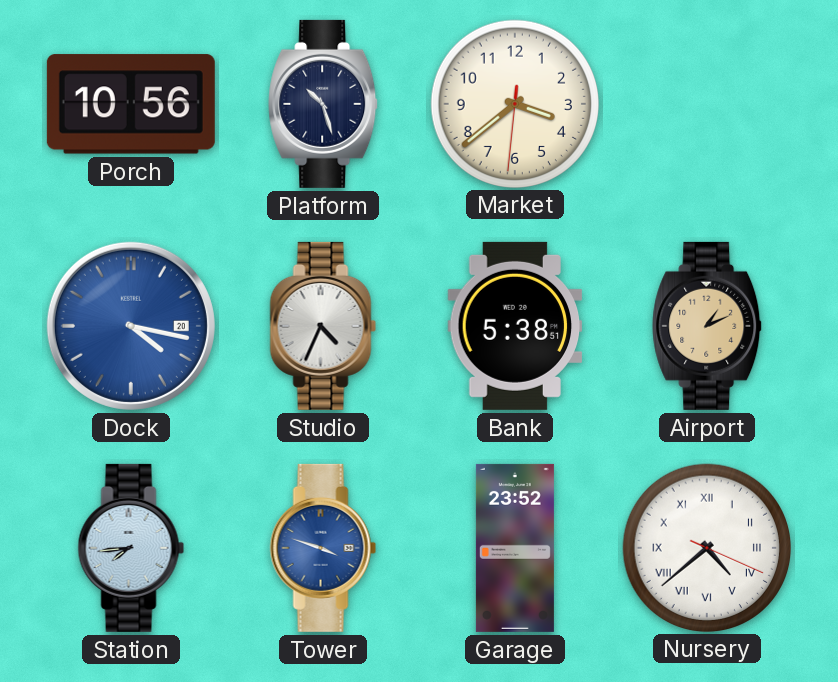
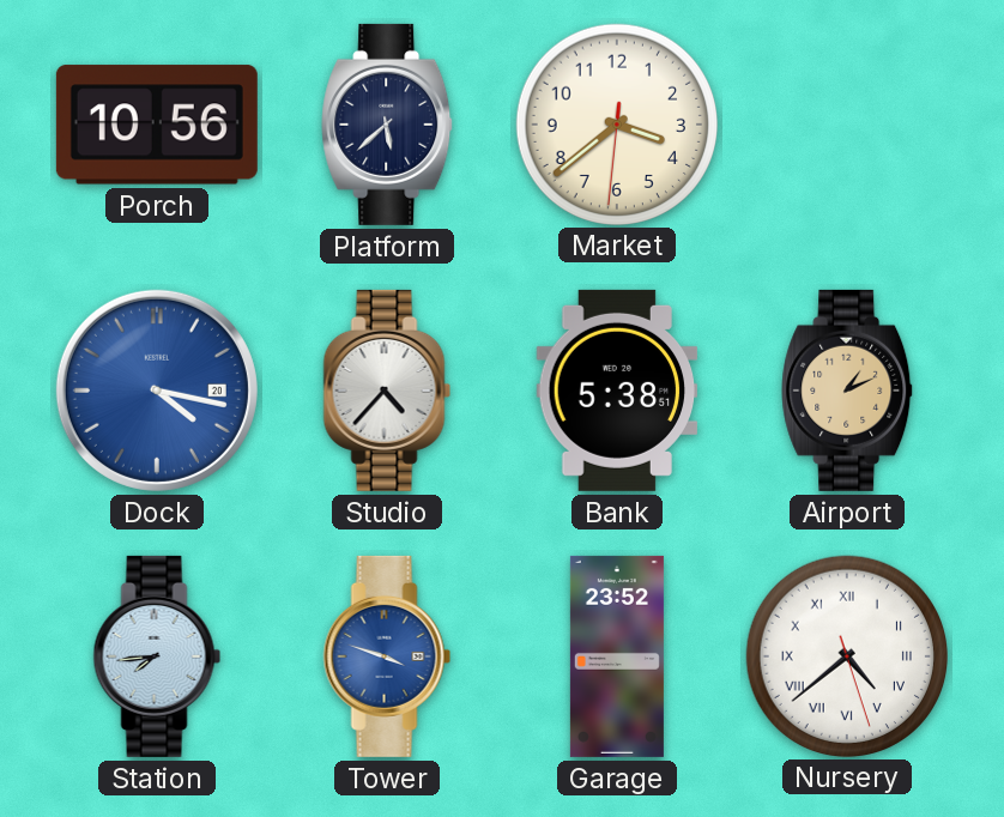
Platform: 10:27 -> 5:38 (388, 125)
Studio: 4:34 -> 4:37 (387, 391)
Nursery: 4:38:19 -> 4:38:27 (846, 655)
